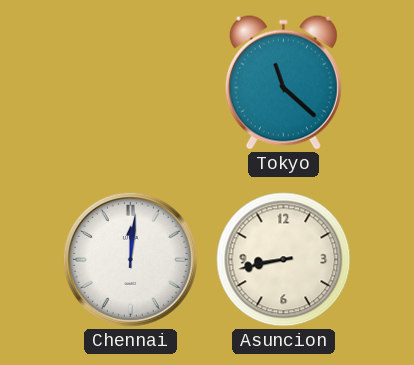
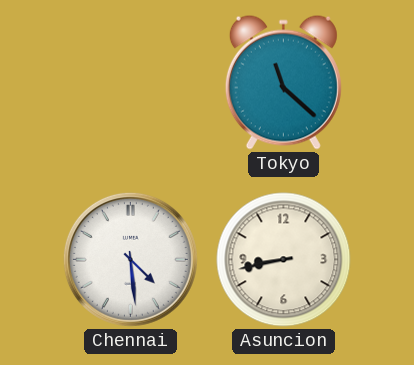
Chennai: 12:01 -> 4:29 (130, 259)
